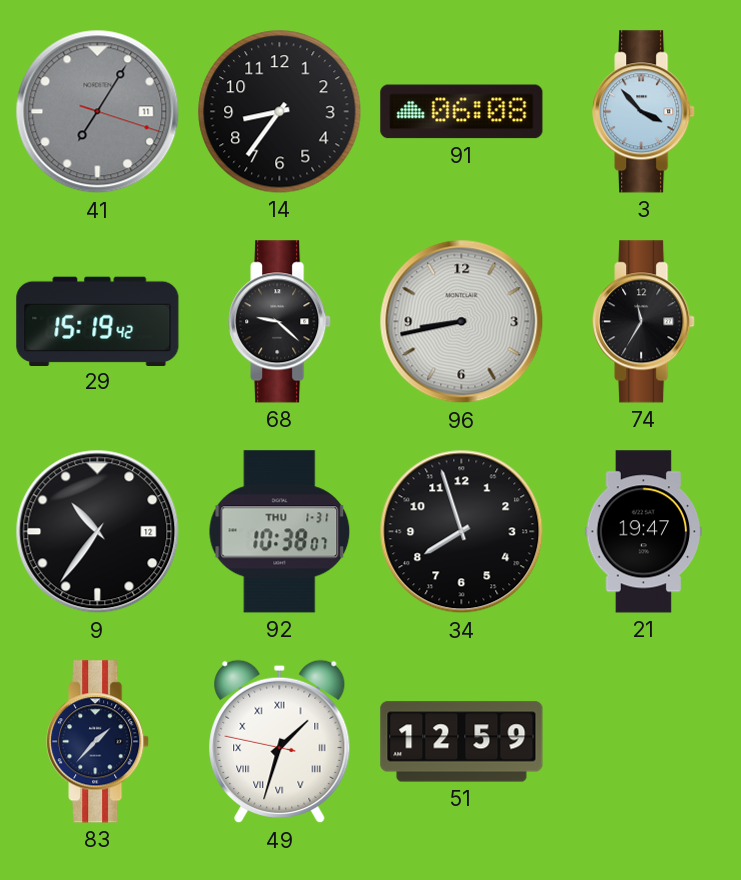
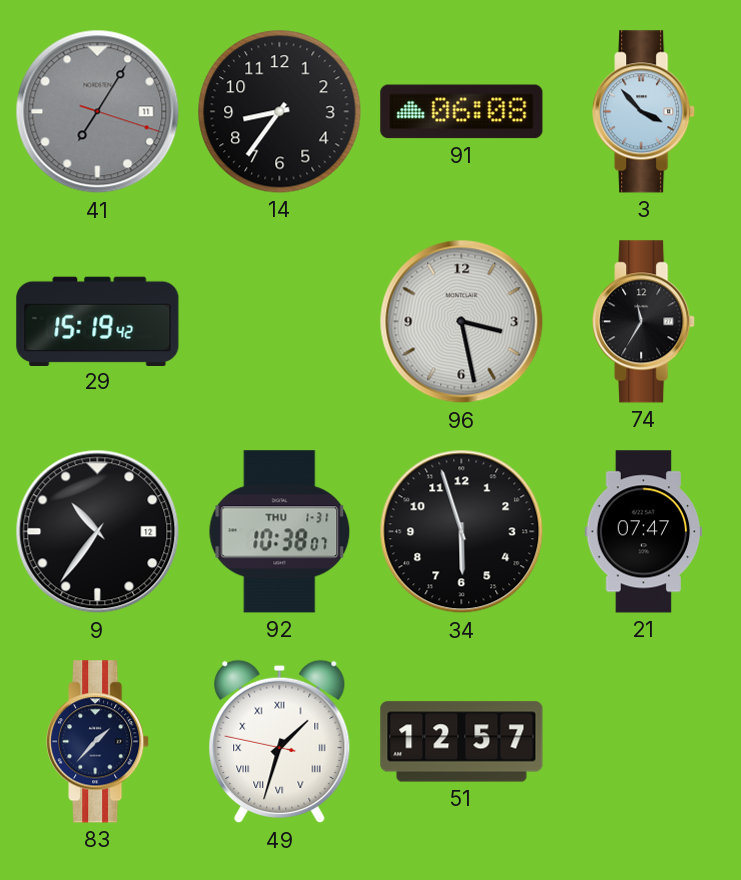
68: 9:22 -> none (280, 322)
96: 8:43 -> 3:28 (462, 322)
34: 7:57 -> 5:57 (462, 532)
21: 19:47 -> 07:47 (644, 532)
51: 12:59 -> 12:57 (462, 742)
